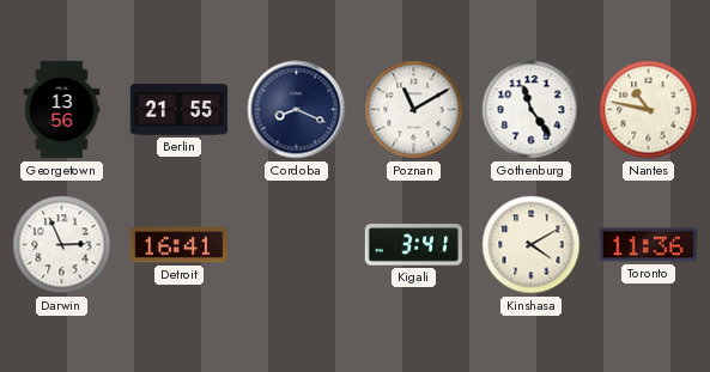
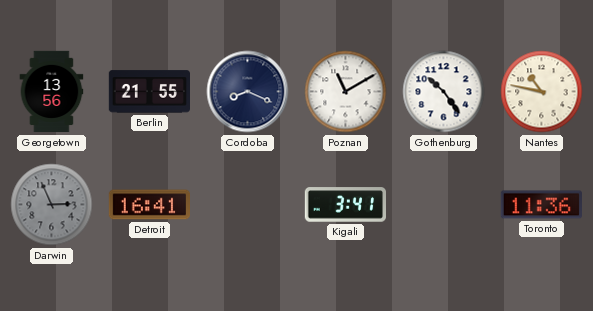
Gothenburg: 11:24 -> 10:24 (444, 92)
Darwin dial: white -> grey (52, 205)
Kinshasa: 4:10 -> none (532, 245)
